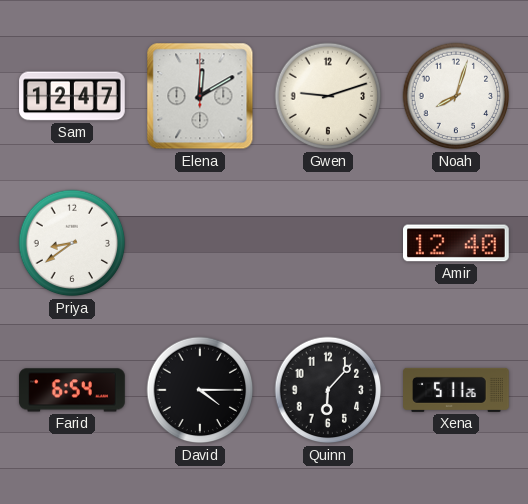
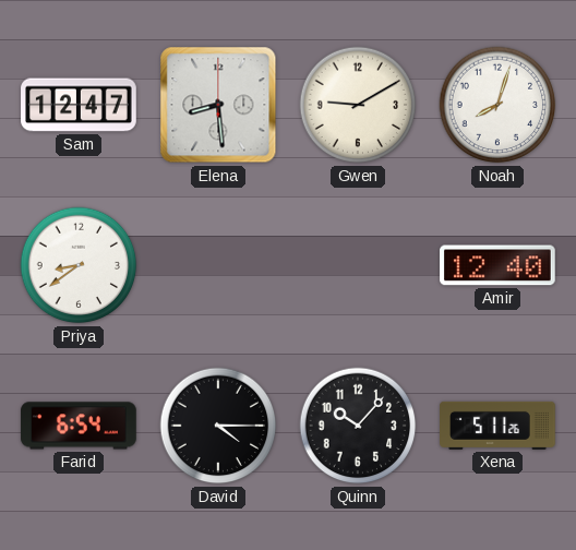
Elena: 12:10 -> 8:29 (218, 105)
Gwen: 9:12 -> 9:10 (358, 105)
Quinn: 6:07 -> 10:07 (358, 426)
